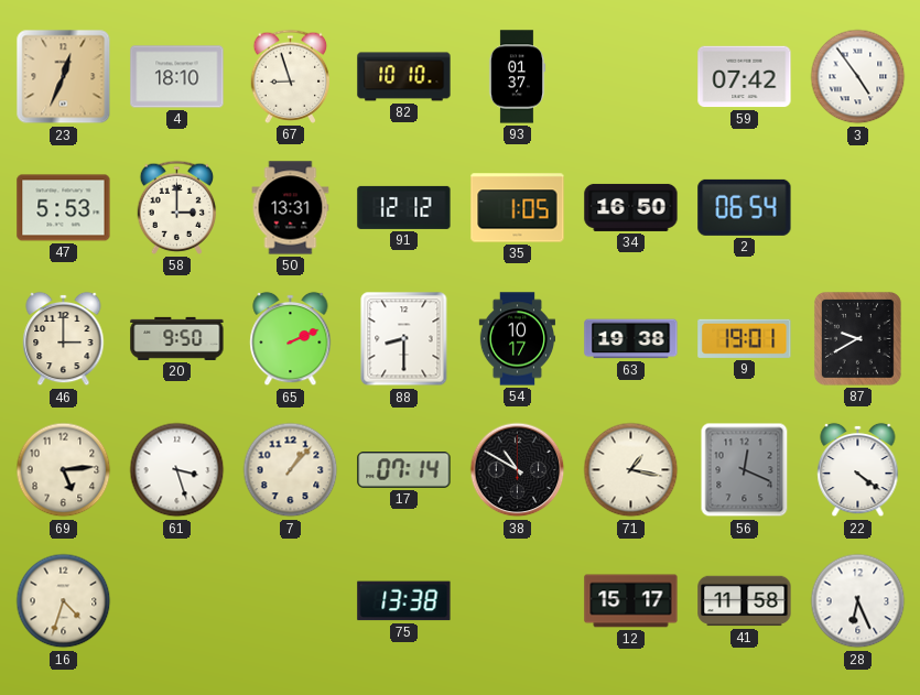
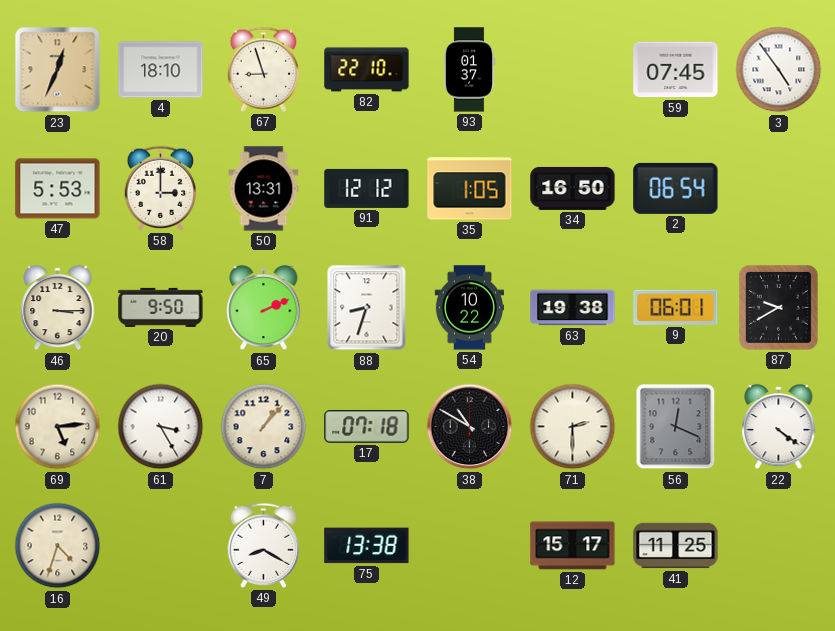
82: 10:10 -> 22:10 (367, 70)
59: 07:42 -> 07:45 (676, 70)
46: 3:00 -> 3:15 (58, 308)
88: 8:30 -> 8:33 (367, 308)
54: 10:17 -> 10:22 (469, 308)
9: 19:01 -> 06:01 (676, 307)
61: 3:27 -> 3:25 (161, 427)
17: 07:14 -> 07:18 (367, 427)
71: 1:17 -> 2:30 (573, 427)
49: none -> 8:20 (264, 545)
41: 11:58 -> 11:25 (676, 546)
28: 6:26 -> none (858, 601)
